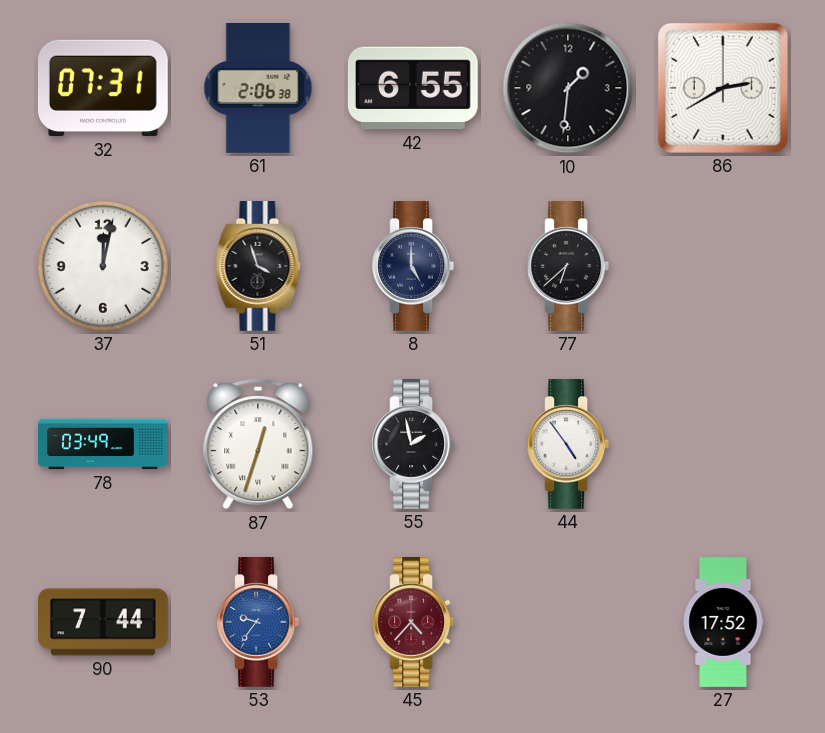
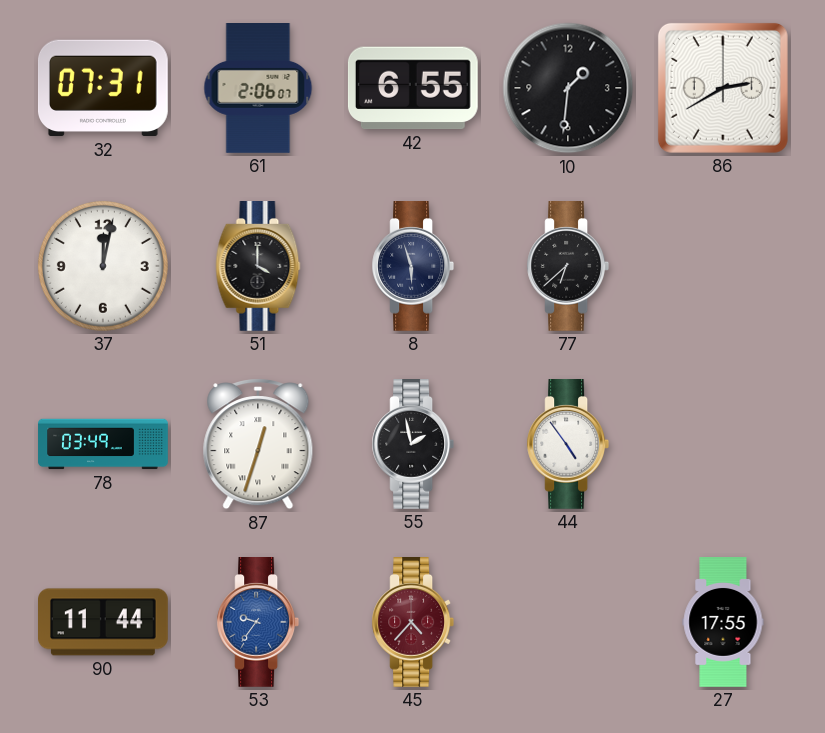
61: 2:06:38 -> 2:06:07 (258, 89)
51: 3:57 -> 4:00 (258, 267)
8: 5:00 -> 5:57 (413, 267)
90: 7:44 -> 11:44 (104, 622)
27: 17:52 -> 17:55 (723, 622)
